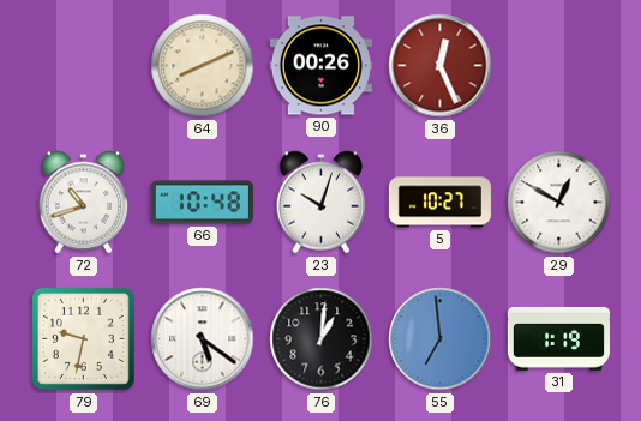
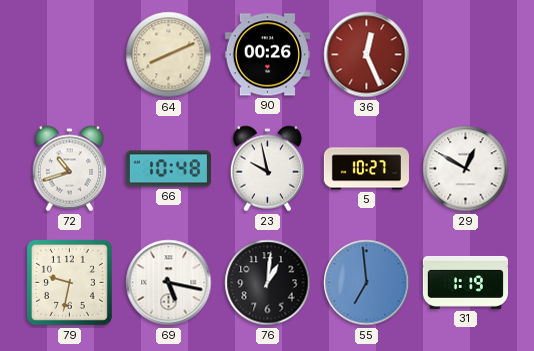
23: 10:03 -> 9:58 (268, 169)
69: 5:21 -> 5:17 (169, 283)
